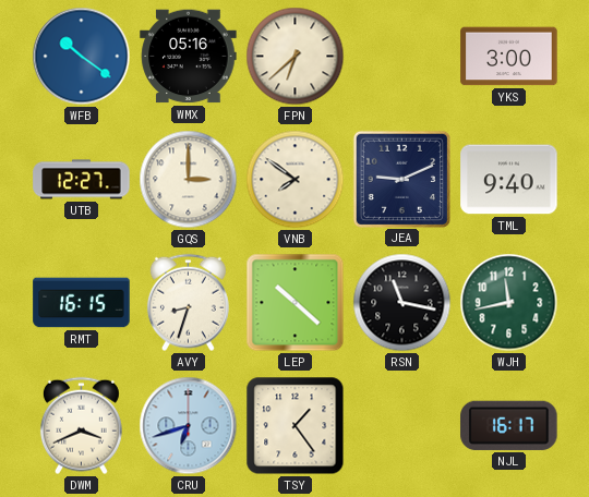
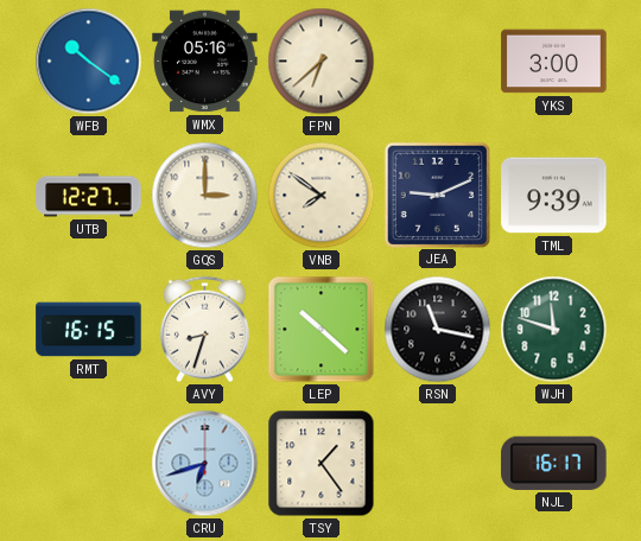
TML: 9:40 -> 9:39 (554, 196)
WJH: 11:43 -> 11:48 (554, 330)
DWM: 3:41 -> none (81, 426)
